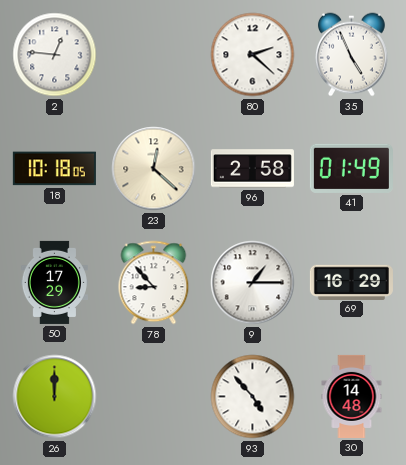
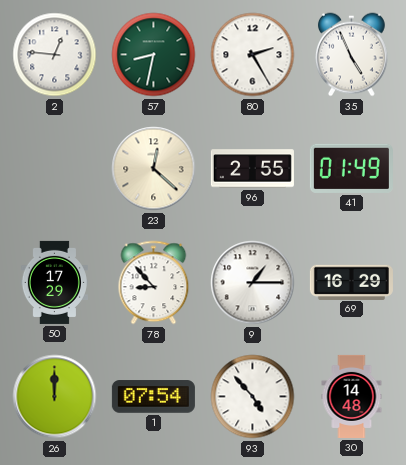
57: none -> 8:32 (154, 55)
80: 2:22 -> 2:25 (253, 55)
18: 10:18 -> none (54, 169)
96: 2:58 -> 2:55 (252, 169)
1: none -> 07:54 (153, 397)
